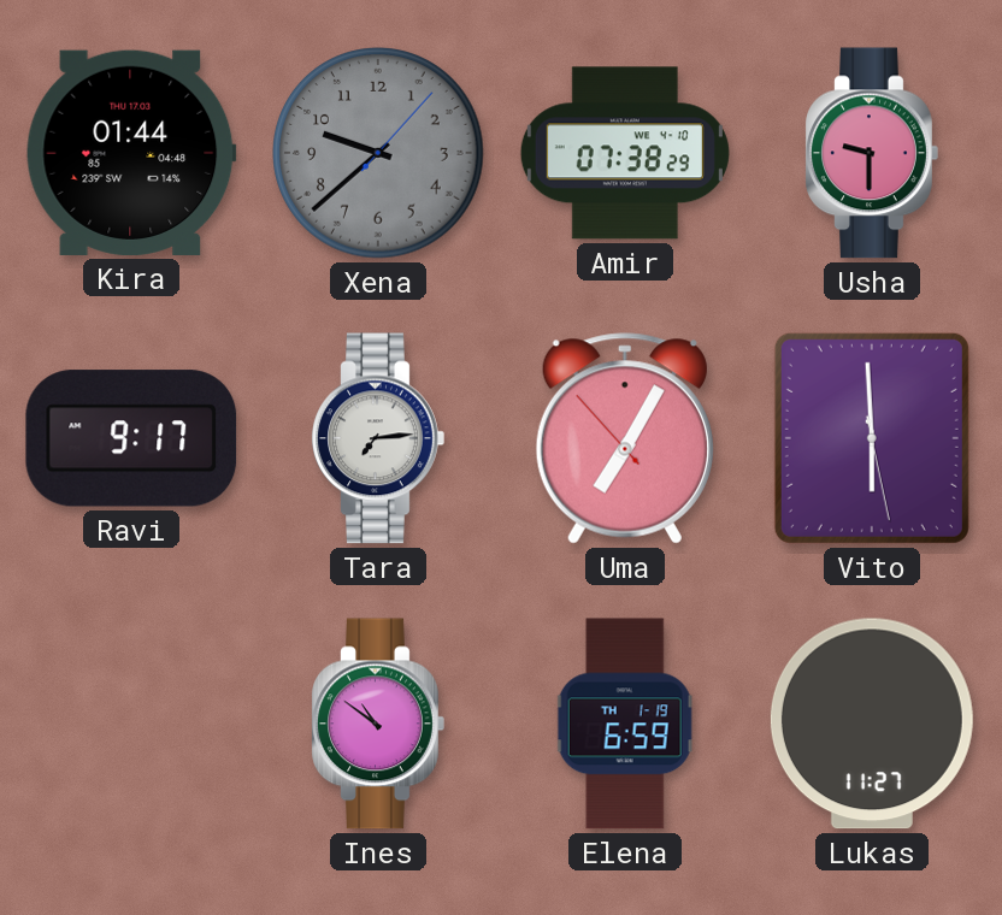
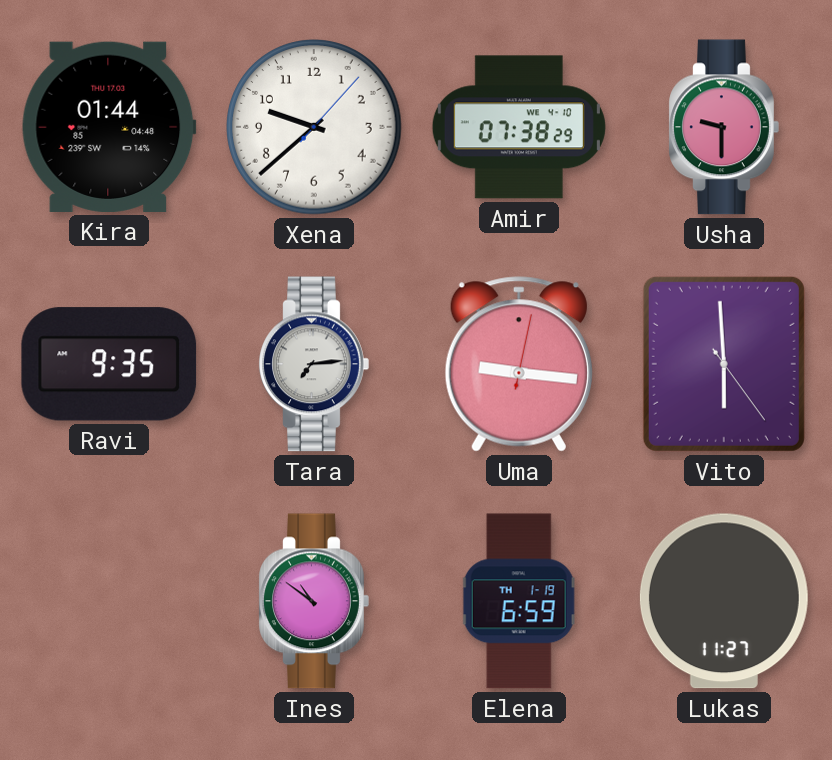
Xena dial: grey -> white (314, 127)
Ravi: 9:17 -> 9:35 (109, 364)
Uma: 7:04 -> 9:16 (519, 364)
Vito: 5:59:28 -> 5:59:24 (724, 364)
